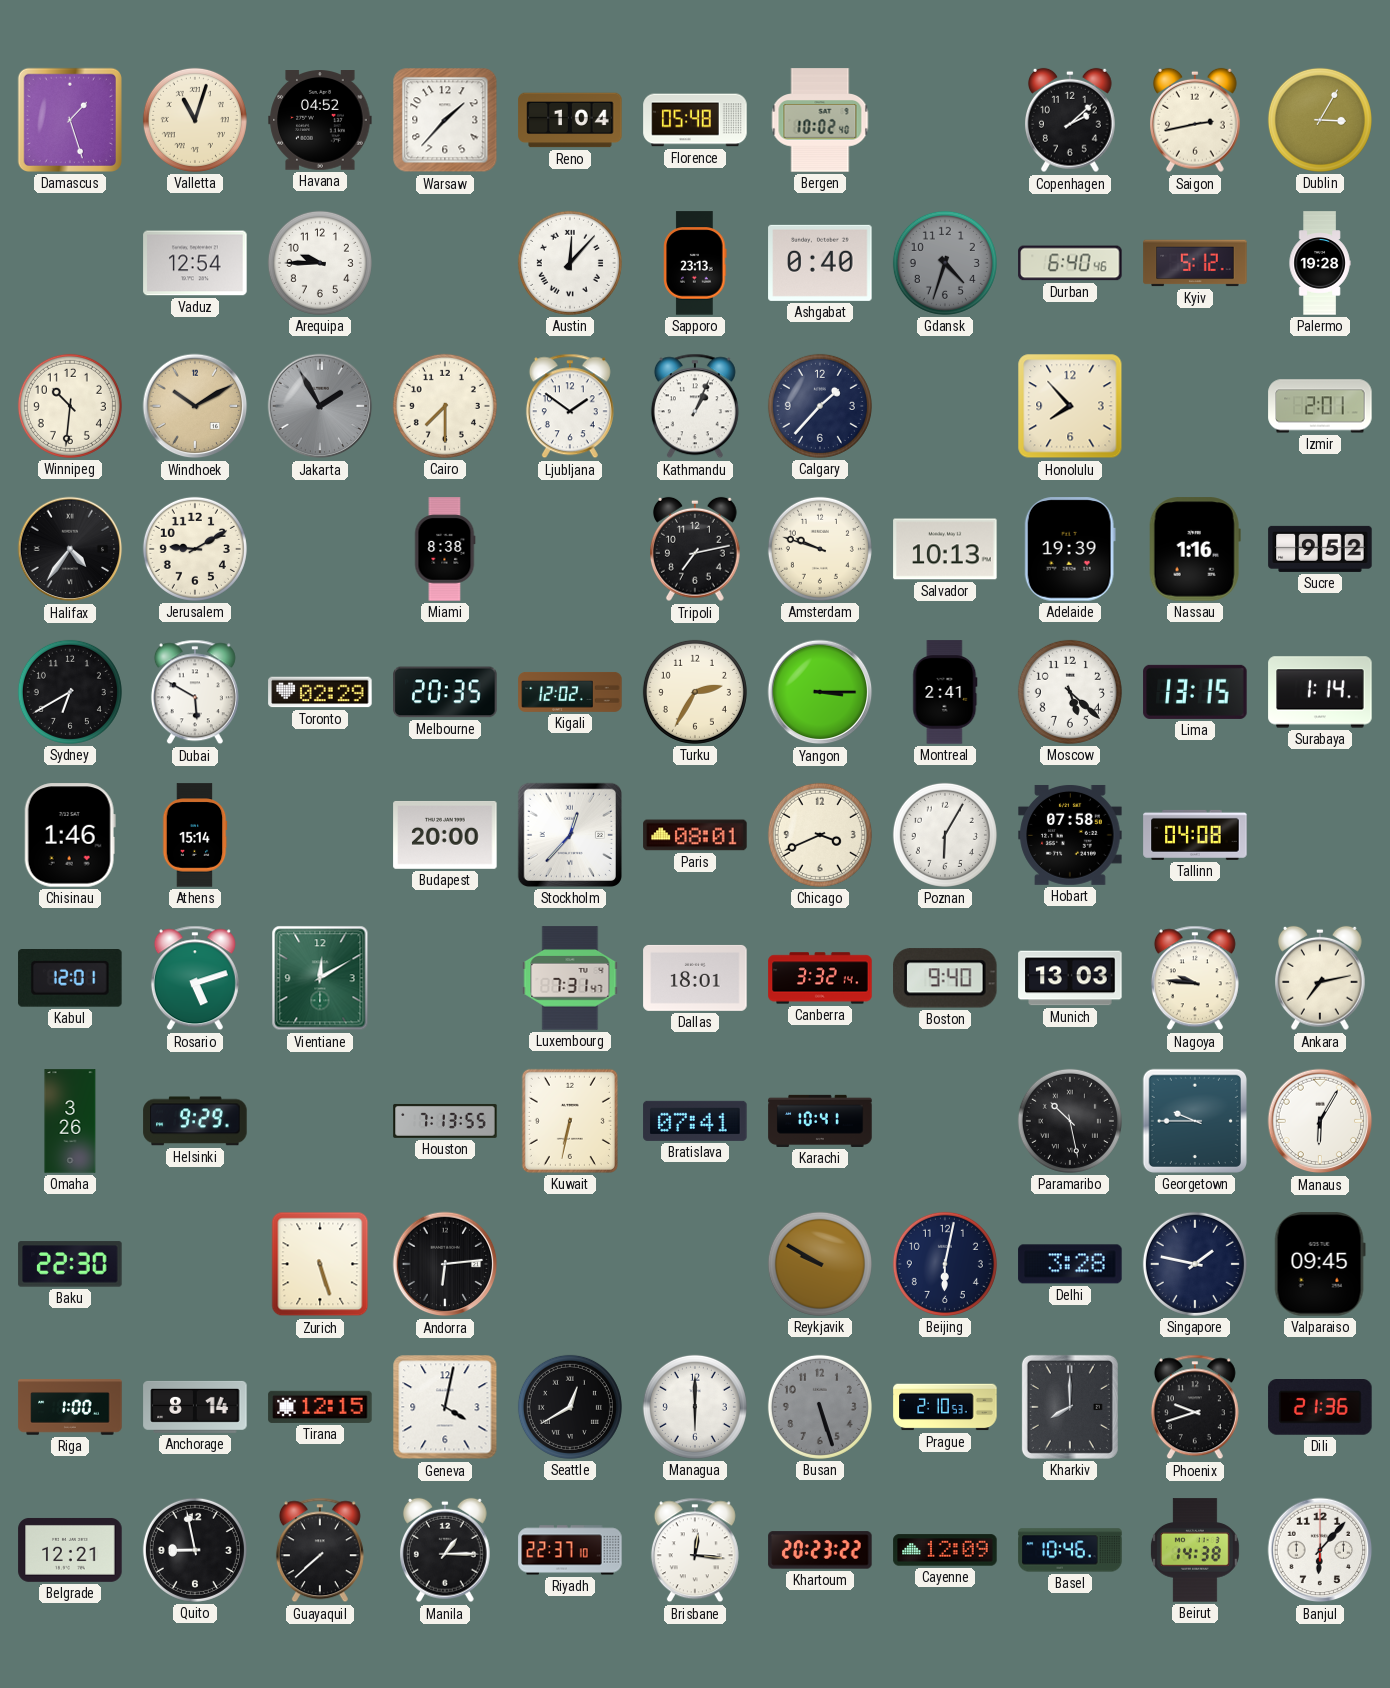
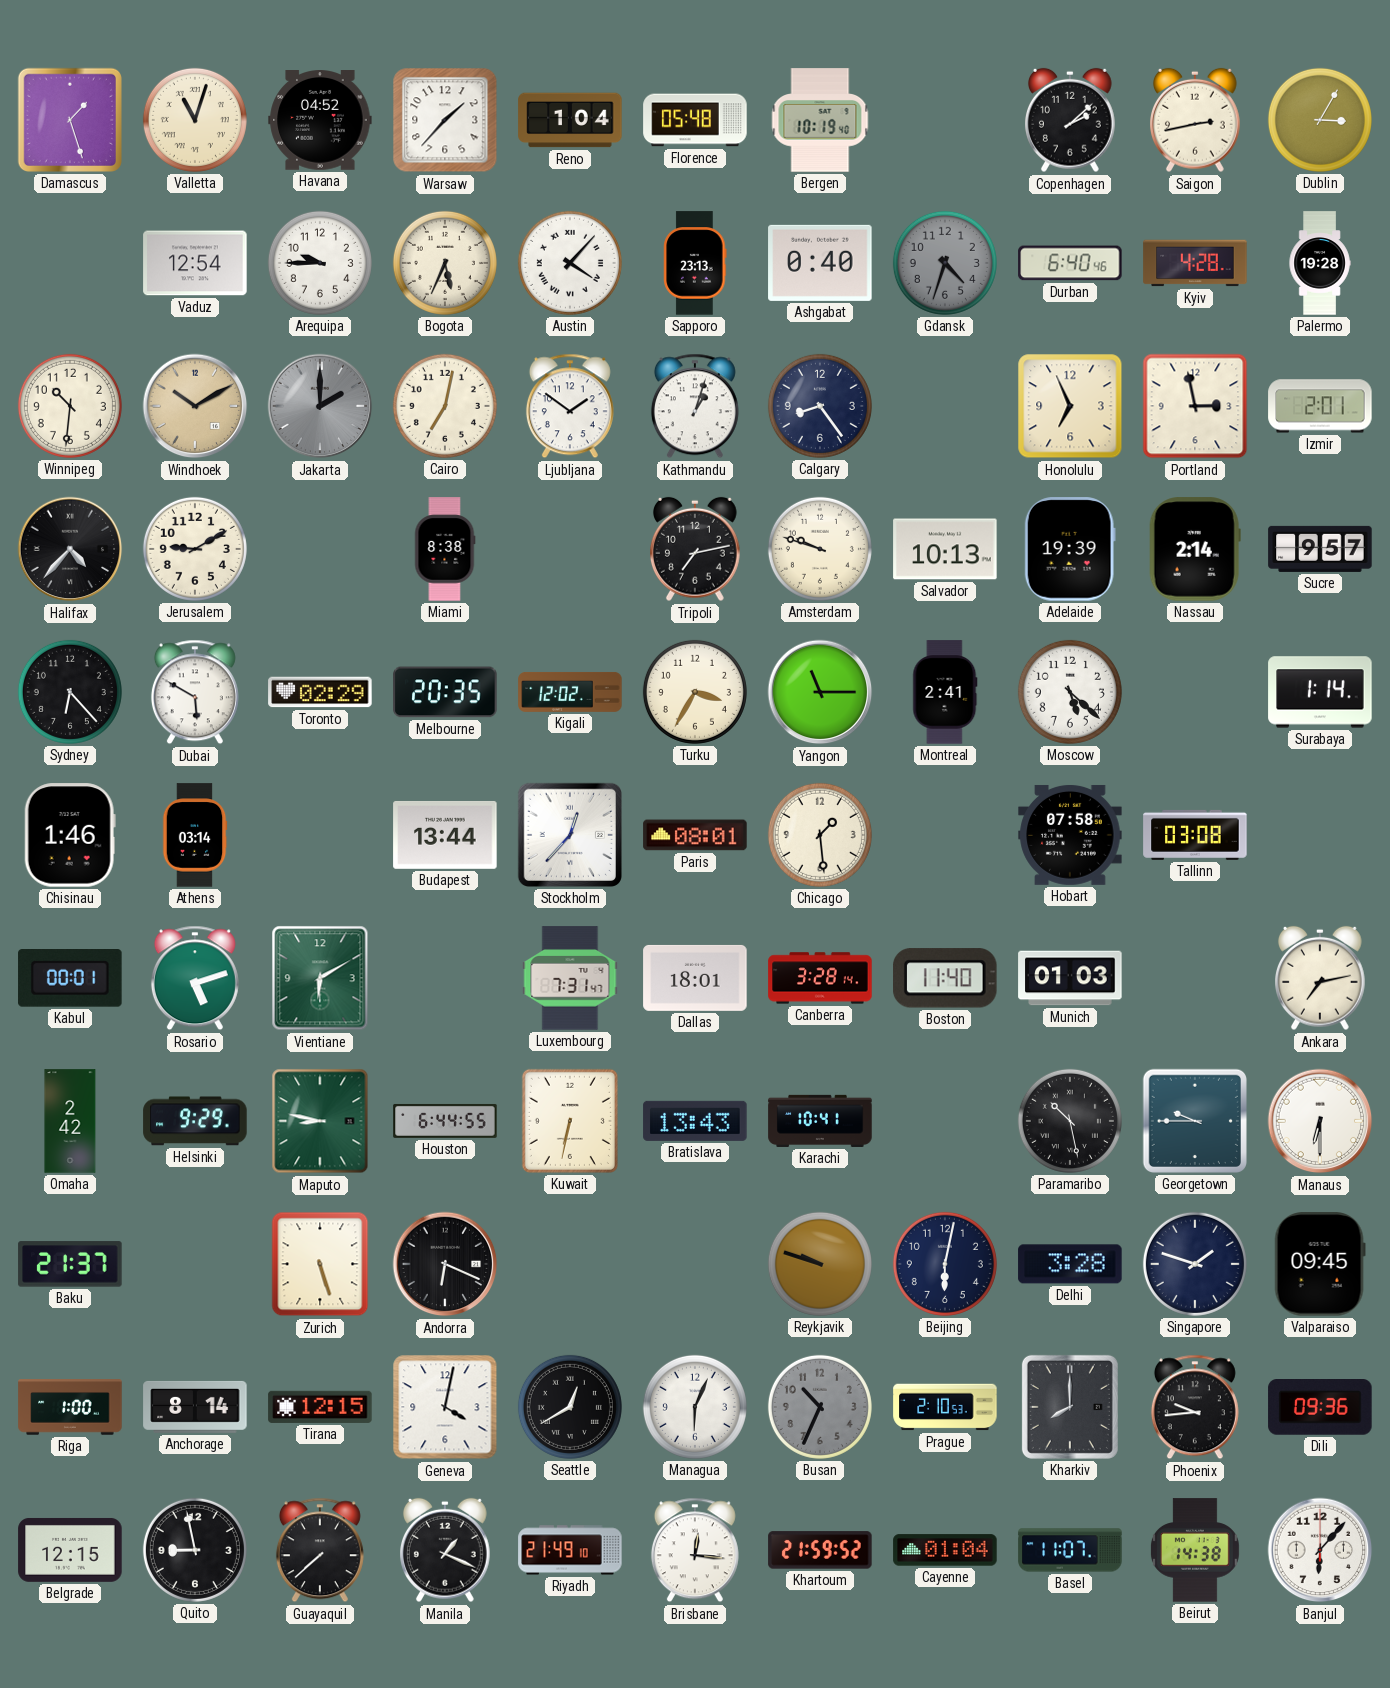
Bergen: 10:02 -> 10:19 (820, 120)
Bogota: none -> 5:34 (445, 263)
Austin: 12:07 -> 4:07 (570, 263)
Kyiv: 5:12 -> 4:28 (1195, 263)
Jakarta: 1:55 -> 2:00 (320, 406)
Cairo: 7:30 -> 7:02 (445, 406)
Kathmandu: 1:04 -> 1:03 (695, 406)
Calgary: 1:37 -> 8:24 (820, 406)
Honolulu: 7:53 -> 6:56 (1070, 406)
Portland: none -> 2:58 (1195, 406)
Halifax: 4:36 -> 4:37 (70, 549)
Nassau: 1:16 -> 2:14 (1195, 549)
Sucre: 9:52 -> 9:57 (1320, 549)
Sydney: 6:40 -> 6:23 (70, 692)
Turku: 2:35 -> 3:35 (695, 692)
Yangon: 3:15 -> 11:15 (820, 692)
Lima: 13:15 -> none (1195, 692)
Athens: 15:14 -> 03:14 (195, 835)
Budapest: 20:00 -> 13:44 (445, 835)
Chicago: 3:41 -> 1:29 (820, 835)
Poznan: 6:05 -> none (945, 835)
Tallinn: 04:08 -> 03:08 (1195, 835)
Kabul: 12:01 -> 00:01 (70, 979)
Vientiane: 12:10 -> 6:10 (320, 978)
Canberra: 3:32 -> 3:28 (820, 978)
Boston: 9:40 -> 11:40 (946, 978)
Munich: 13:03 -> 01:03 (1070, 978)
Nagoya: 9:46 -> none (1195, 978)
Omaha: 3:26 -> 2:42 (70, 1121)
Maputo: none -> 8:47 (320, 1121)
Houston: 7:13 -> 6:44 (445, 1121)
Bratislava: 07:41 -> 13:43 (695, 1121)
Manaus: 6:05 -> 6:30 (1320, 1121)
Baku: 22:30 -> 21:37 (70, 1264)
Andorra: 6:14 -> 6:19 (445, 1264)
Reykjavik: 9:50 -> 9:48 (820, 1264)
Singapore: 1:47 -> 1:48 (1195, 1264)
Managua: 6:00 -> 6:04 (695, 1407)
Busan: 5:27 -> 10:34 (820, 1407)
Phoenix: 9:42 -> 9:44 (1195, 1407)
Dili: 21:36 -> 09:36 (1320, 1407)
Belgrade: 12:21 -> 12:15 (70, 1550)
Manila: 1:15 -> 1:19 (446, 1550)
Riyadh: 22:37 -> 21:49 (570, 1550)
Khartoum: 20:23 -> 21:59 (820, 1550)
Cayenne: 12:09 -> 01:04 (945, 1550)
Basel: 10:46 -> 11:07 (1070, 1550)
